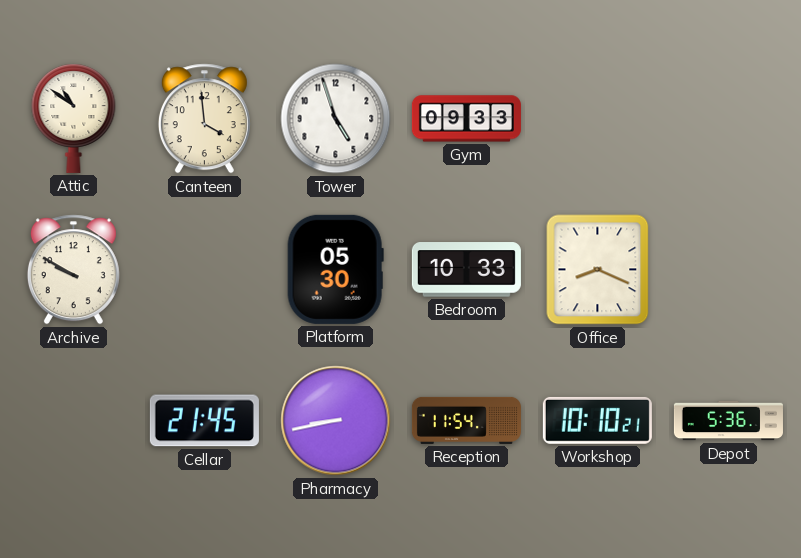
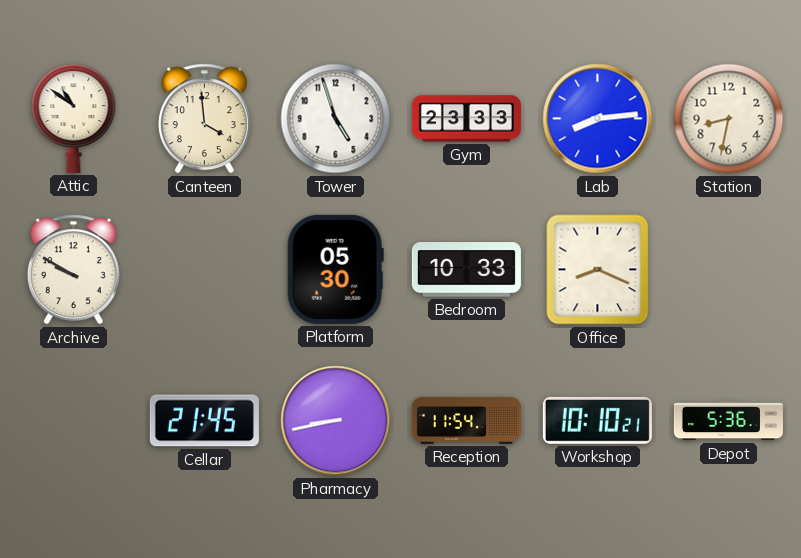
Gym: 09:33 -> 23:33 (466, 119)
Lab: none -> 8:14 (598, 119)
Station: none -> 8:32 (729, 119)
